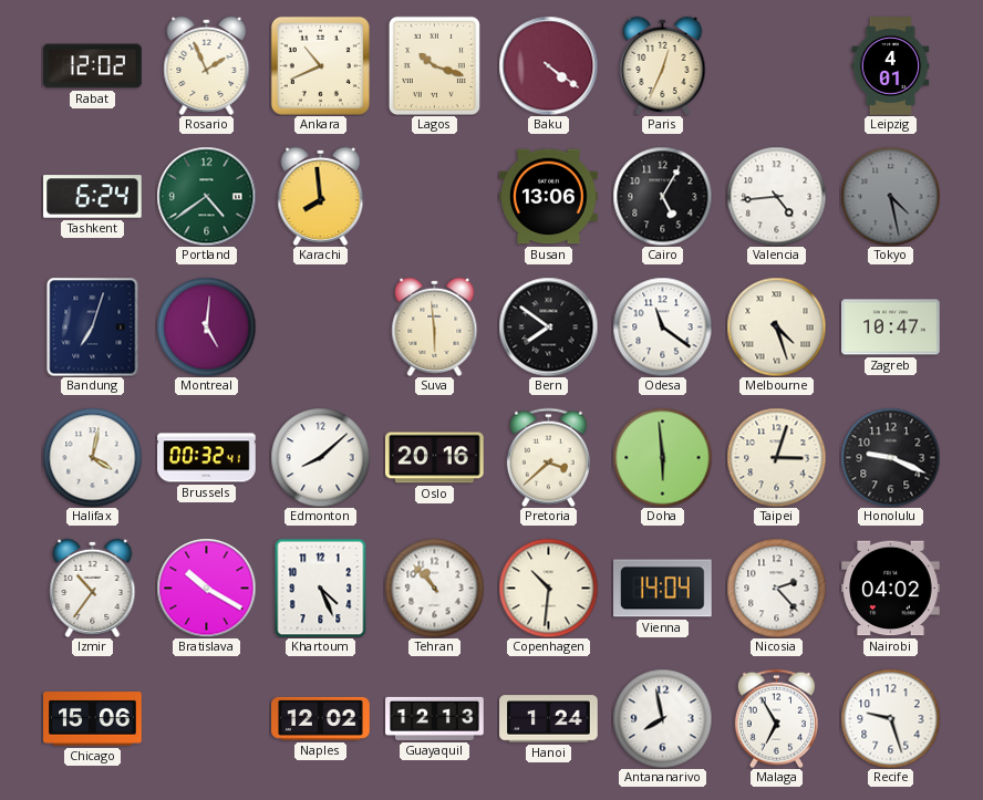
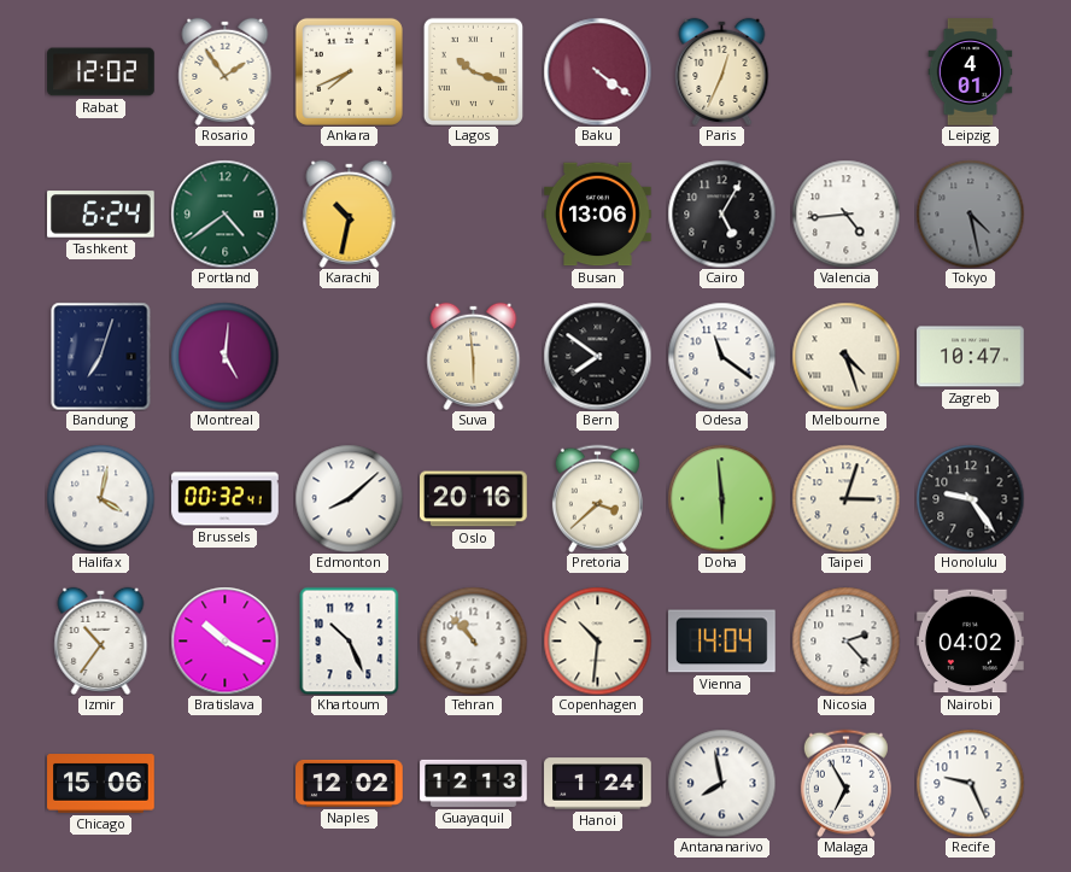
Rosario: 1:56 -> 1:54 (226, 71)
Ankara: 10:41 -> 7:41 (349, 71)
Karachi: 7:59 -> 10:32 (350, 213)
Honolulu: 9:19 -> 9:24 (970, 498)
Khartoum: 4:26 -> 10:26 (350, 640)
Recife: 9:27 -> 9:26 (970, 783)
